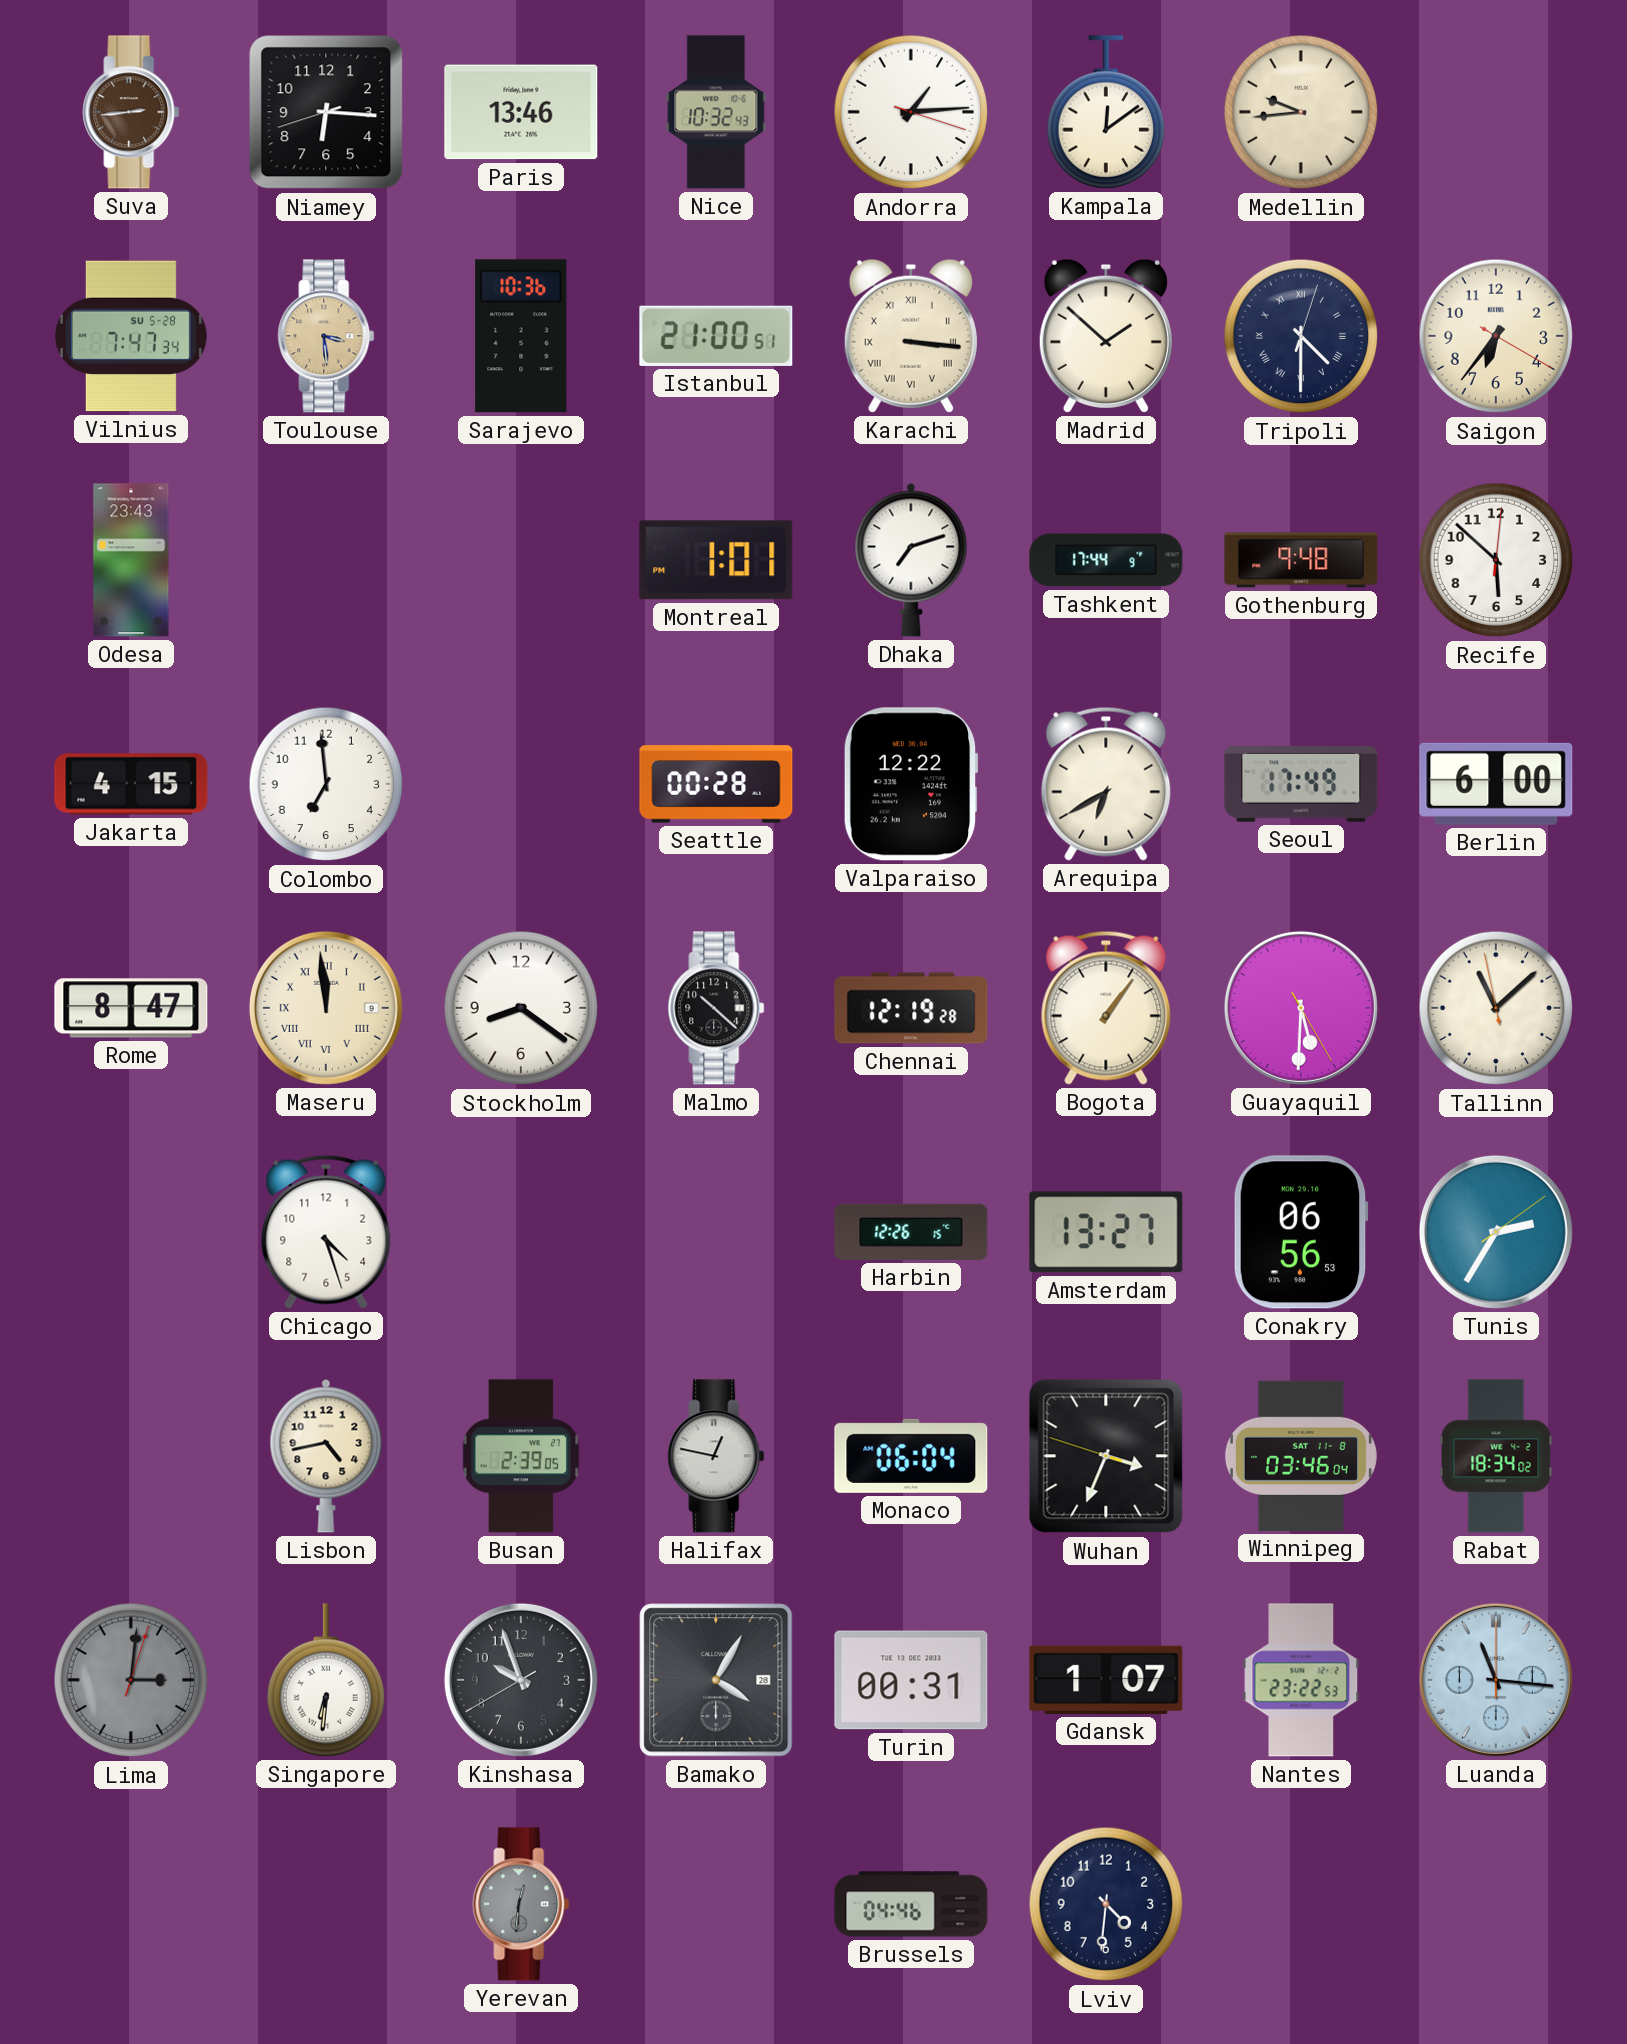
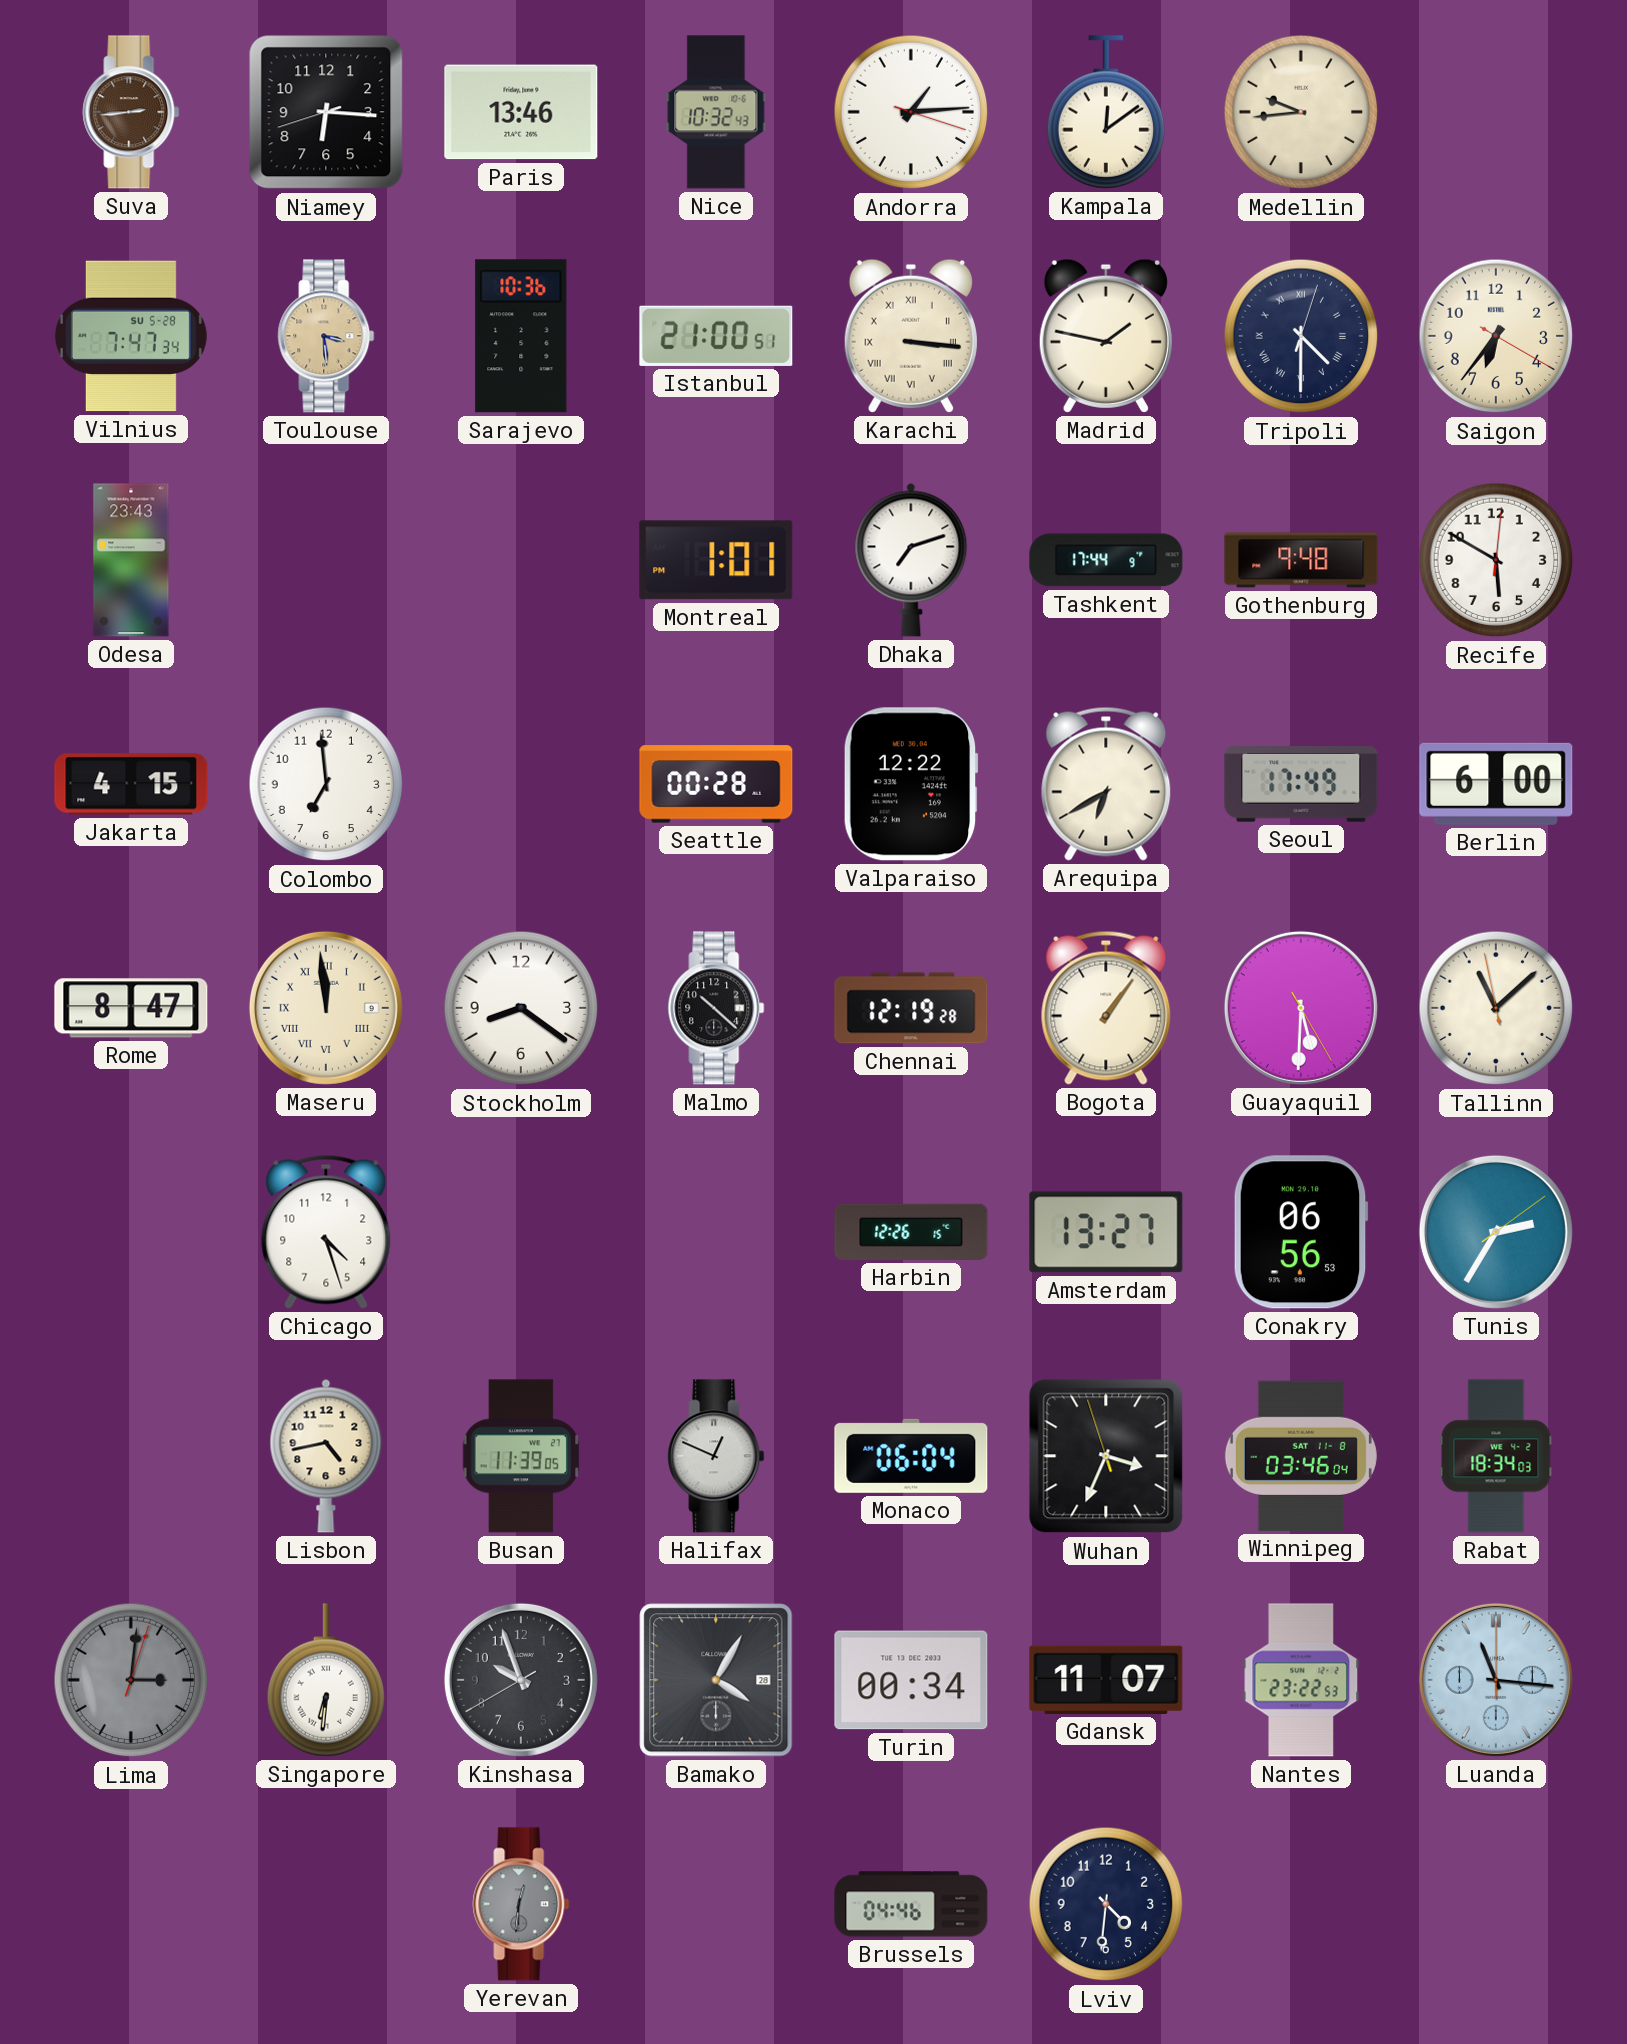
Madrid: 1:52 -> 1:47 (1106, 336)
Recife: 5:52 -> 5:50 (1496, 560)
Busan: 2:39 -> 11:39 (521, 1456)
Halifax: 12:47 -> 12:49 (716, 1456)
Wuhan: 3:33:48 -> 3:33:57 (1106, 1456)
Rabat: 18:34:02 -> 18:34:03 (1496, 1456)
Turin: 00:31 -> 00:34 (911, 1680)
Gdansk: 1:07 -> 11:07 (1106, 1680)
